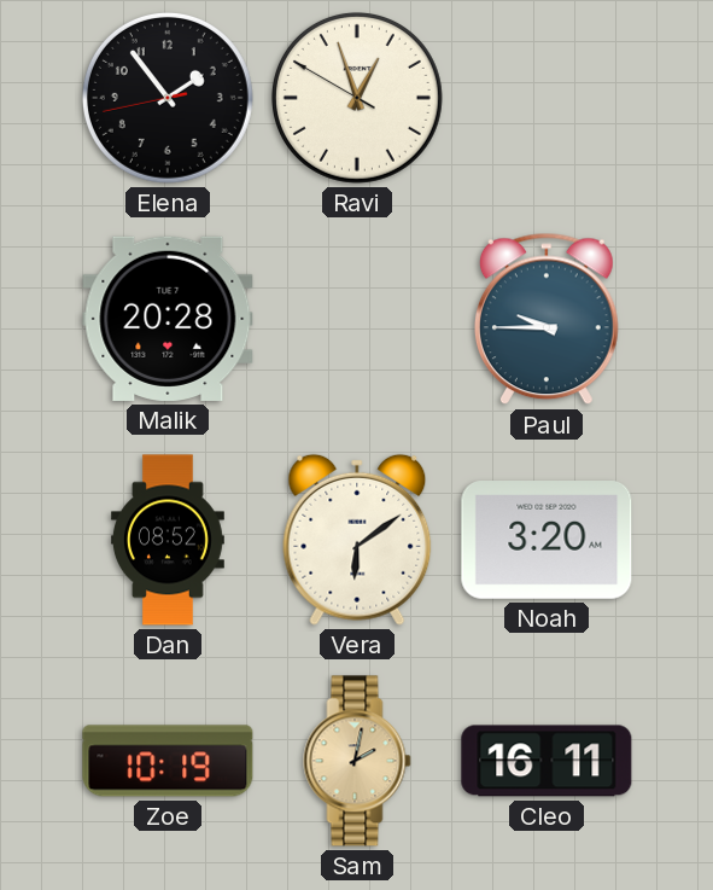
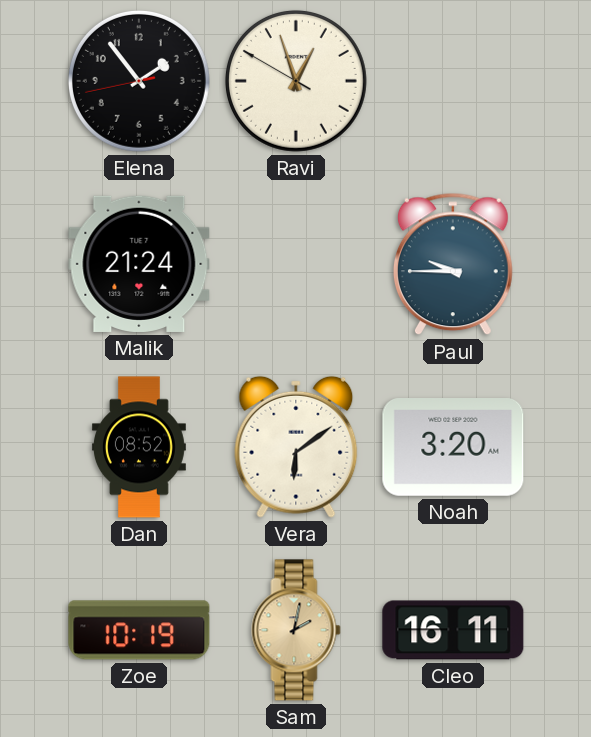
Malik: 20:28 -> 21:24 (139, 264)
